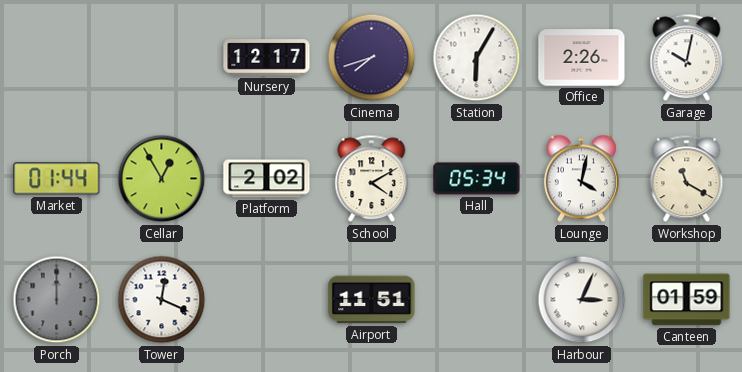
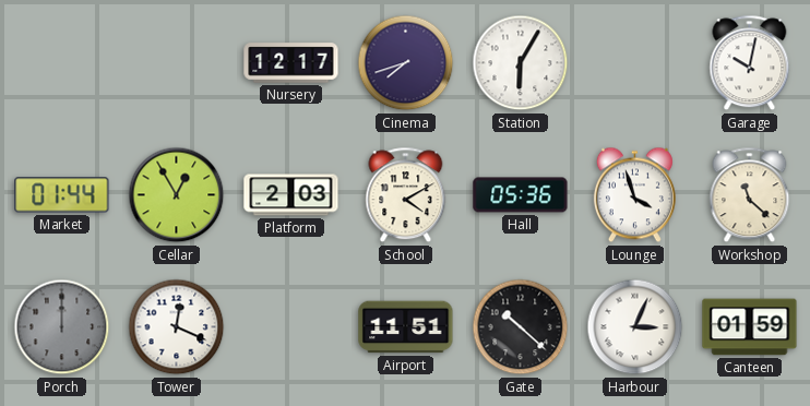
Office: 2:26 -> none (582, 58)
Platform: 2:02 -> 2:03 (291, 195)
Hall: 05:34 -> 05:36 (521, 195)
Lounge: 4:02 -> 3:57 (634, 195)
Workshop: 11:20 -> 11:22 (750, 195)
Gate: none -> 10:22 (521, 327)
